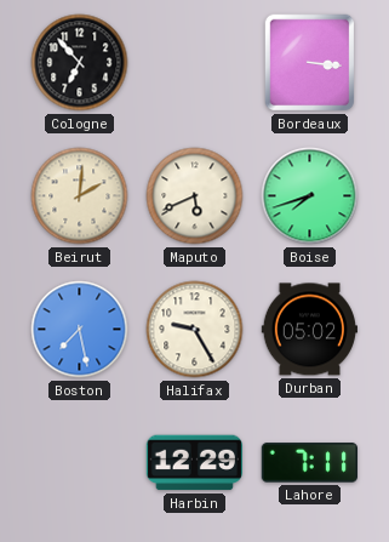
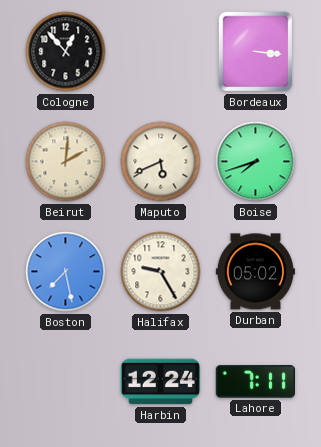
Cologne: 6:53 -> 12:53 (66, 52)
Harbin: 12:29 -> 12:24 (160, 382)
